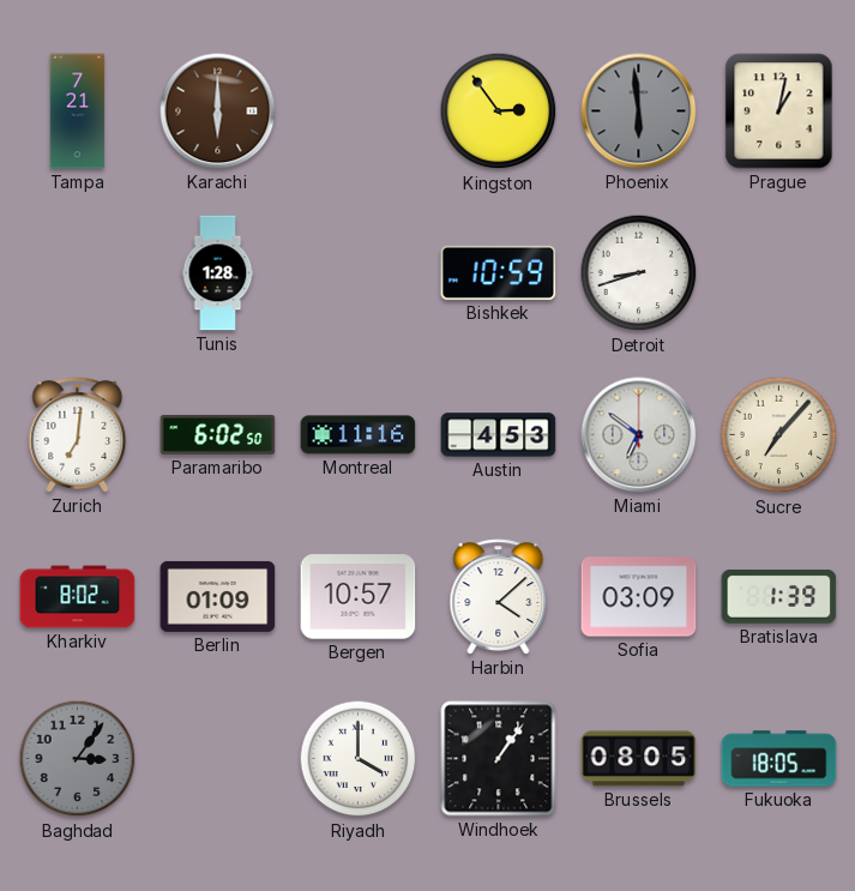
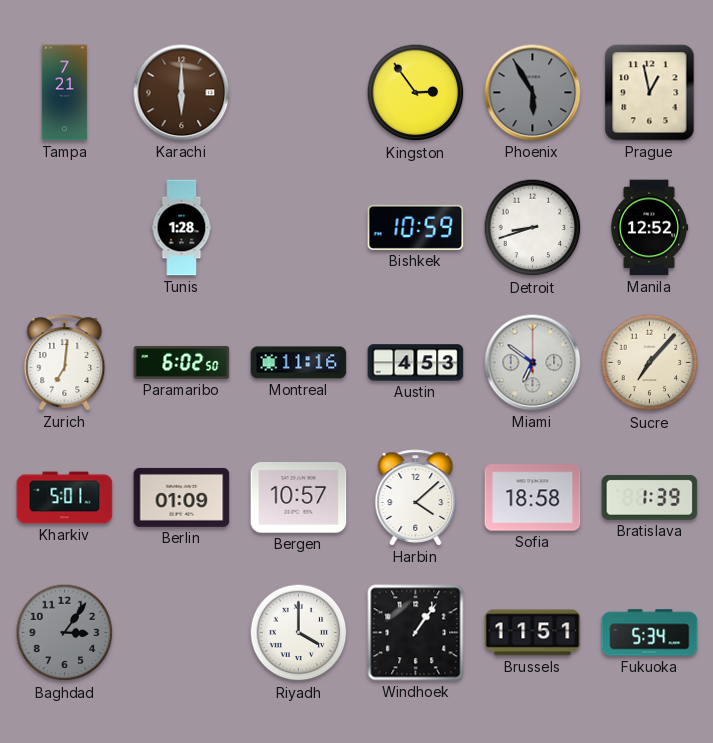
Phoenix: 5:59 -> 5:55 (533, 93)
Prague: 1:02 -> 12:58 (650, 93)
Manila: none -> 12:52 (649, 228)
Kharkiv: 8:02 -> 5:01 (65, 498)
Sofia: 03:09 -> 18:58 (533, 498)
Brussels: 08:05 -> 11:51 (533, 633)
Fukuoka: 18:05 -> 5:34 (650, 633)
